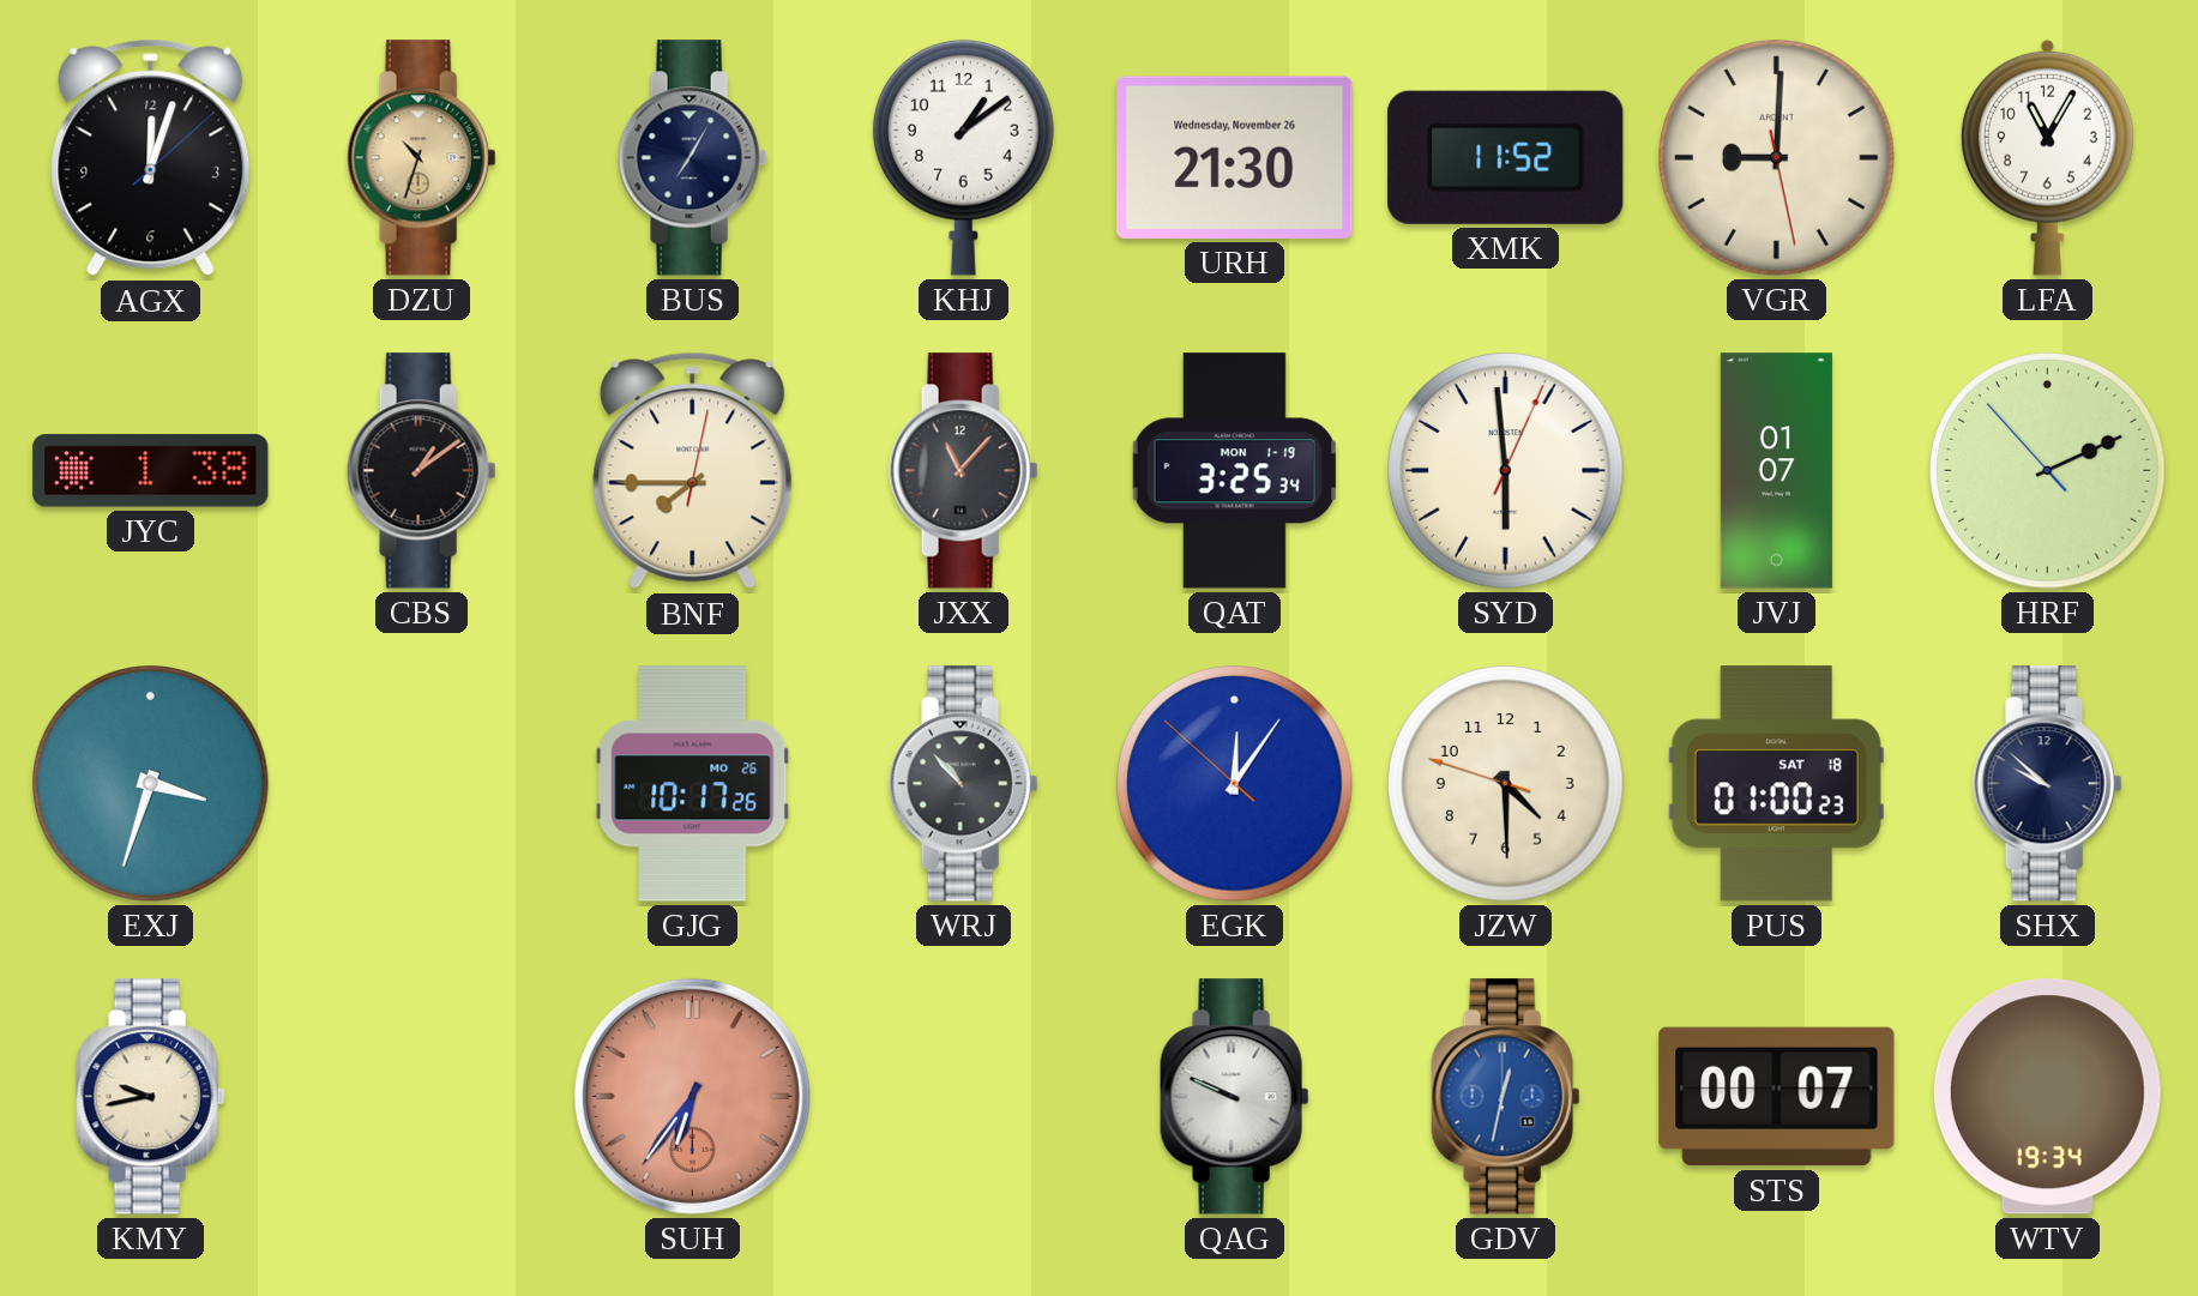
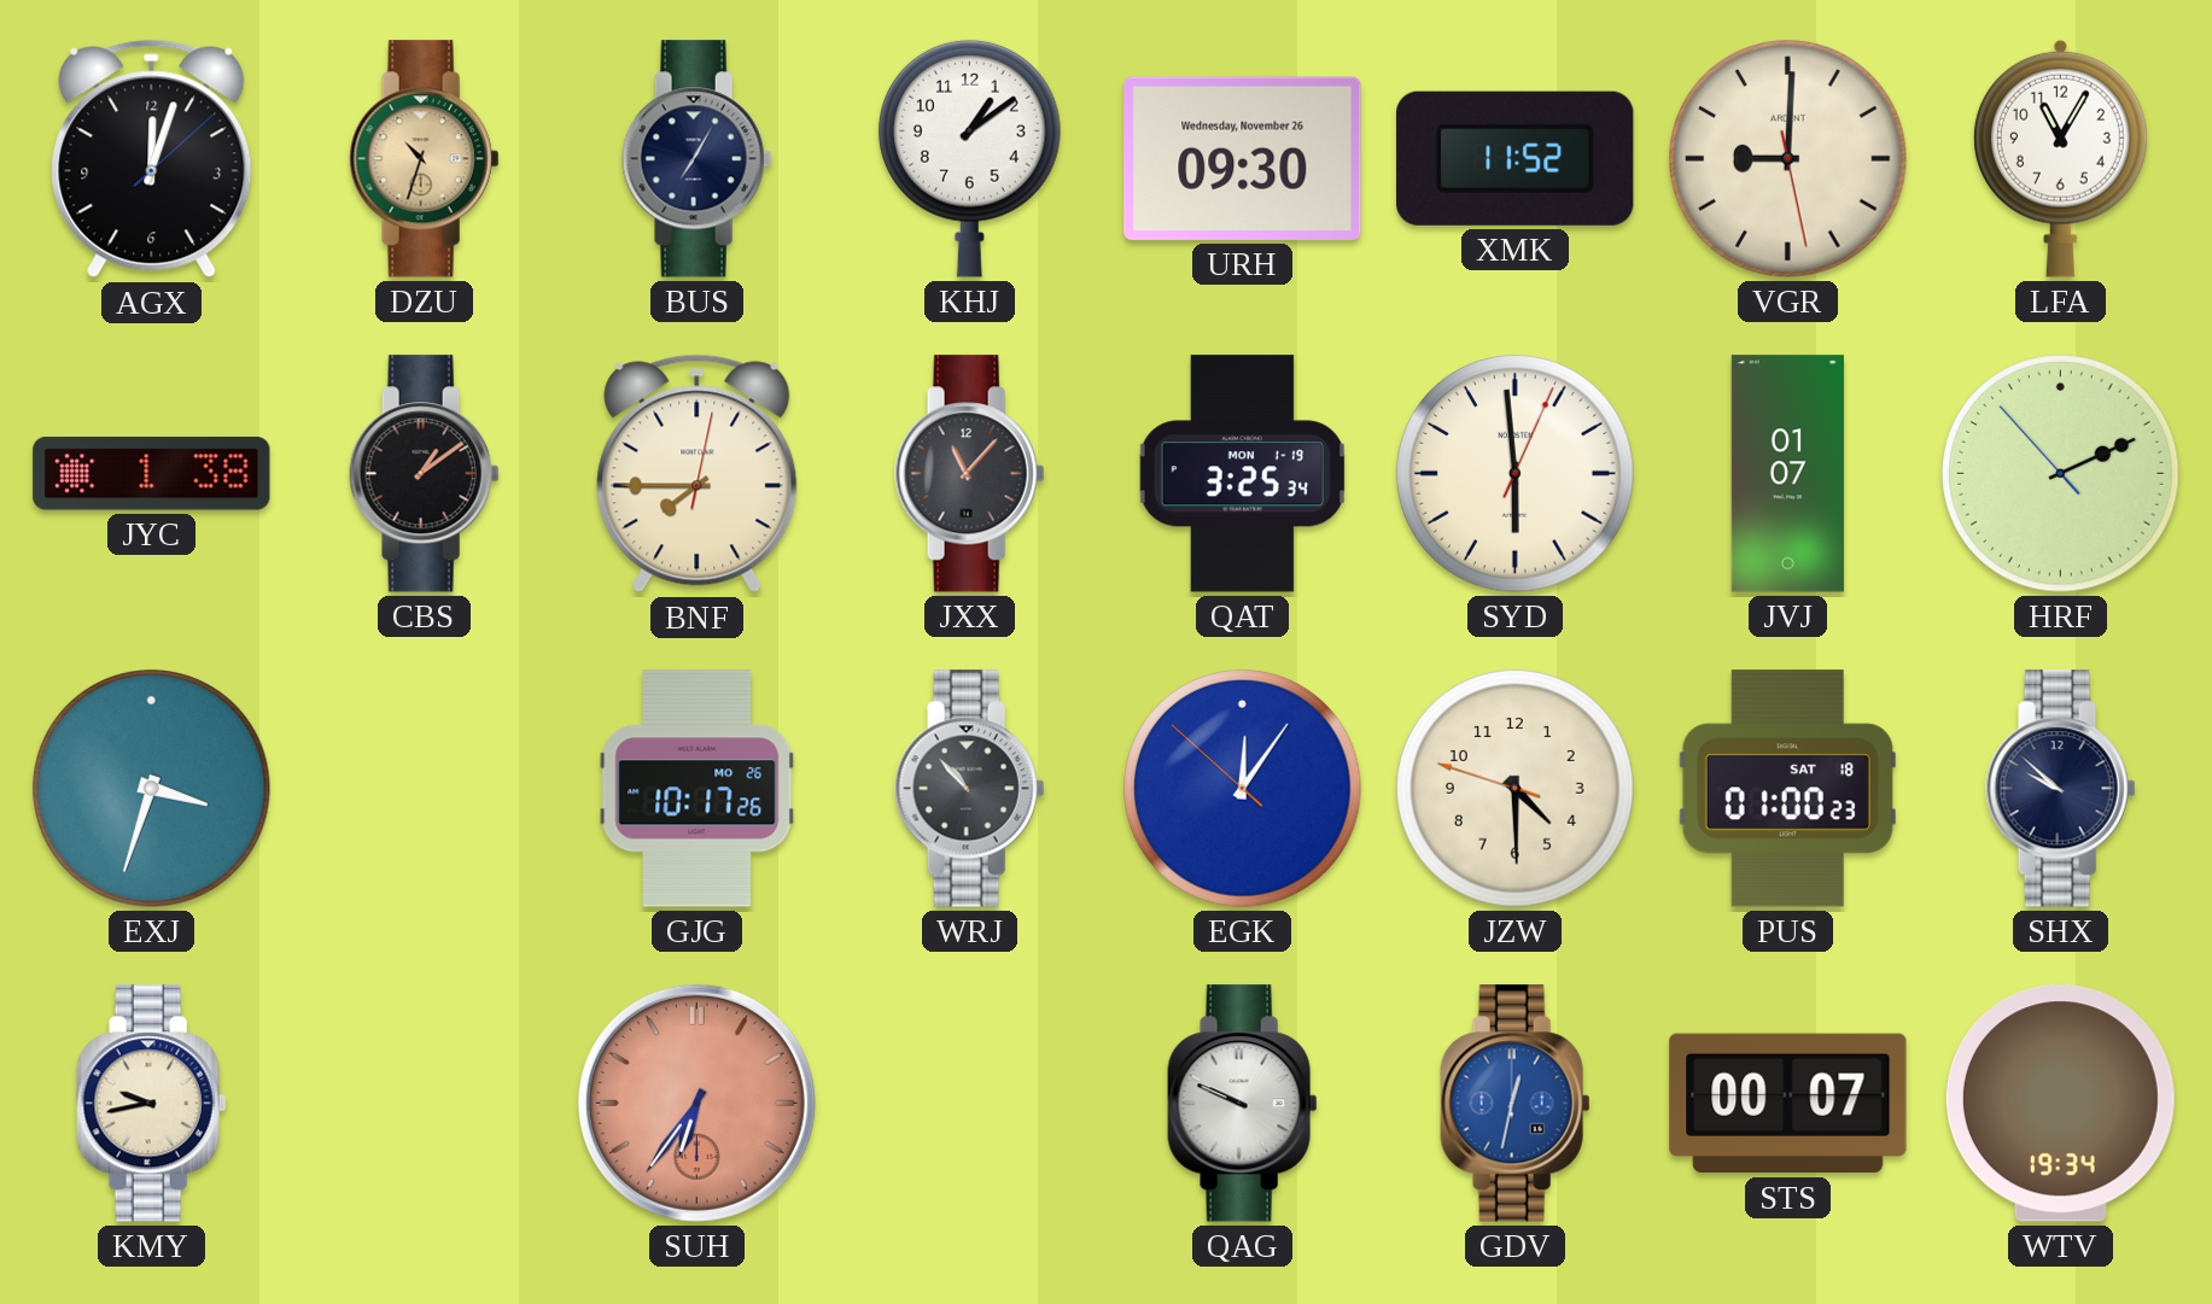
URH: 21:30 -> 09:30 (1243, 158)
